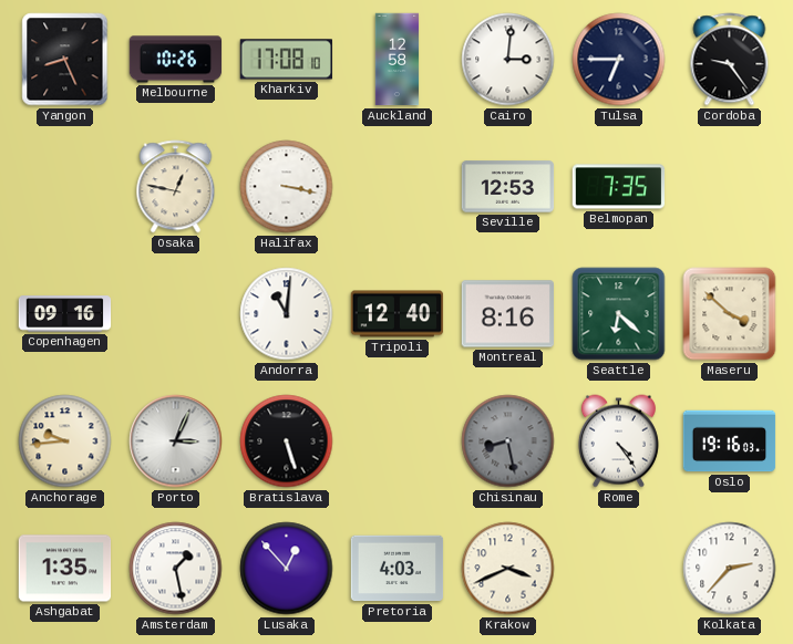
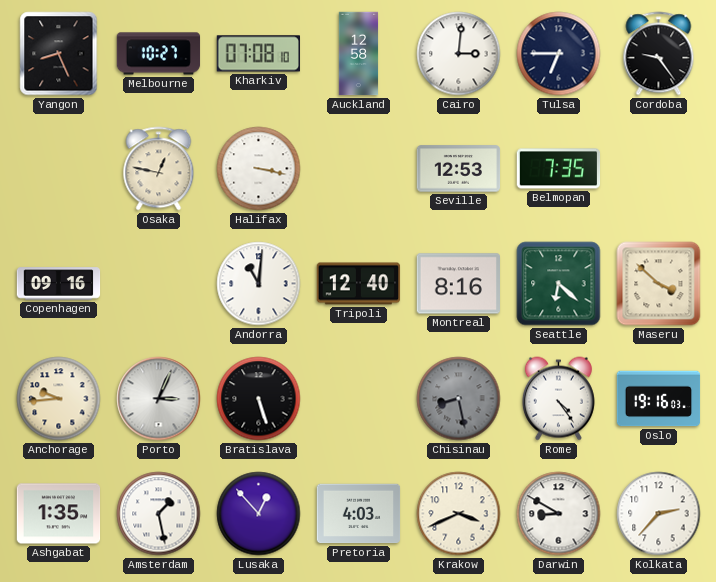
Melbourne: 10:26 -> 10:27 (159, 54)
Kharkiv: 17:08 -> 07:08 (258, 54)
Darwin: none -> 8:50 (559, 514)
